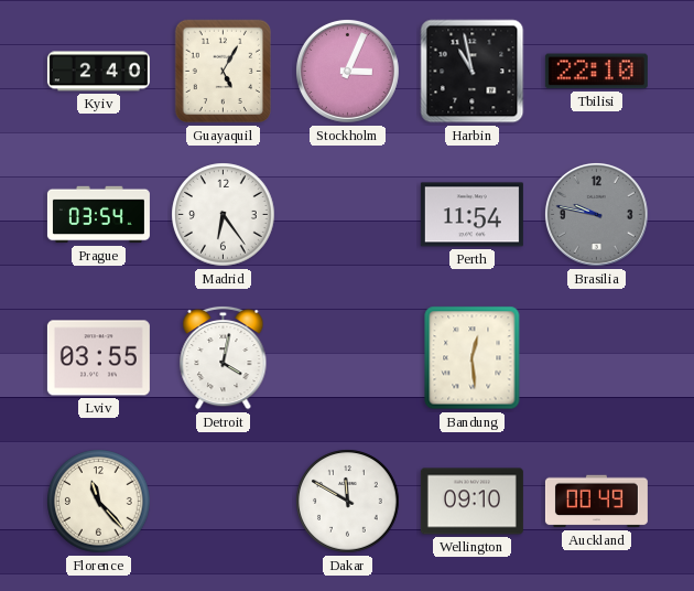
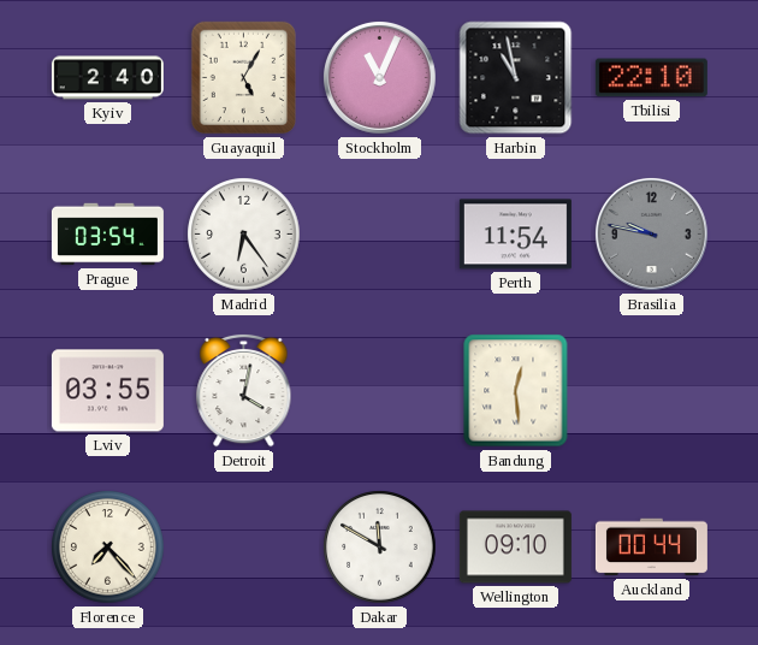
Stockholm: 3:04 -> 11:04 (379, 77)
Florence: 11:23 -> 7:23 (108, 548)
Auckland: 00:49 -> 00:44 (651, 548)
